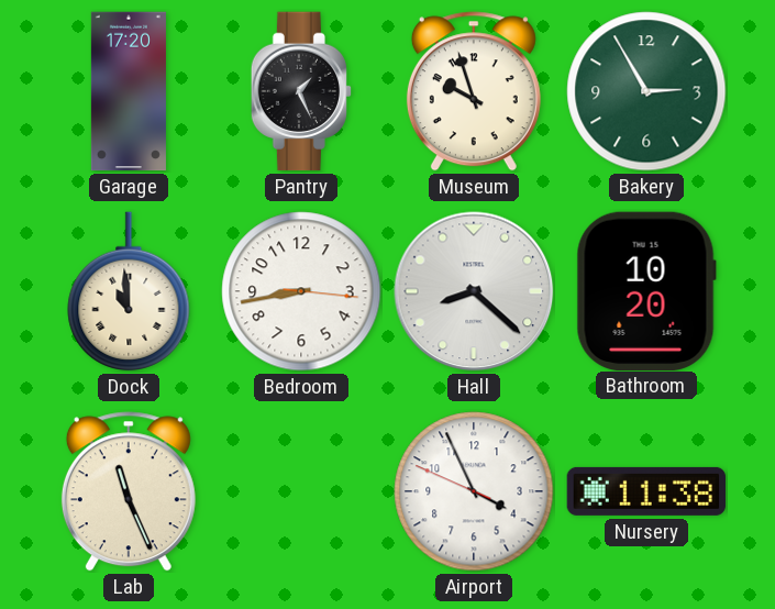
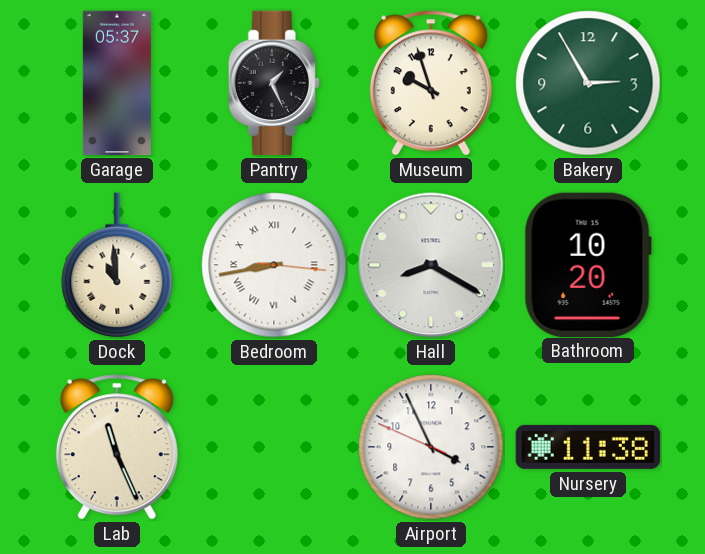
Garage: 17:20 -> 05:37 (117, 83)
Bedroom numerals: Arabic -> Roman (274, 265)
Hall: 8:22 -> 8:20 (431, 265)
